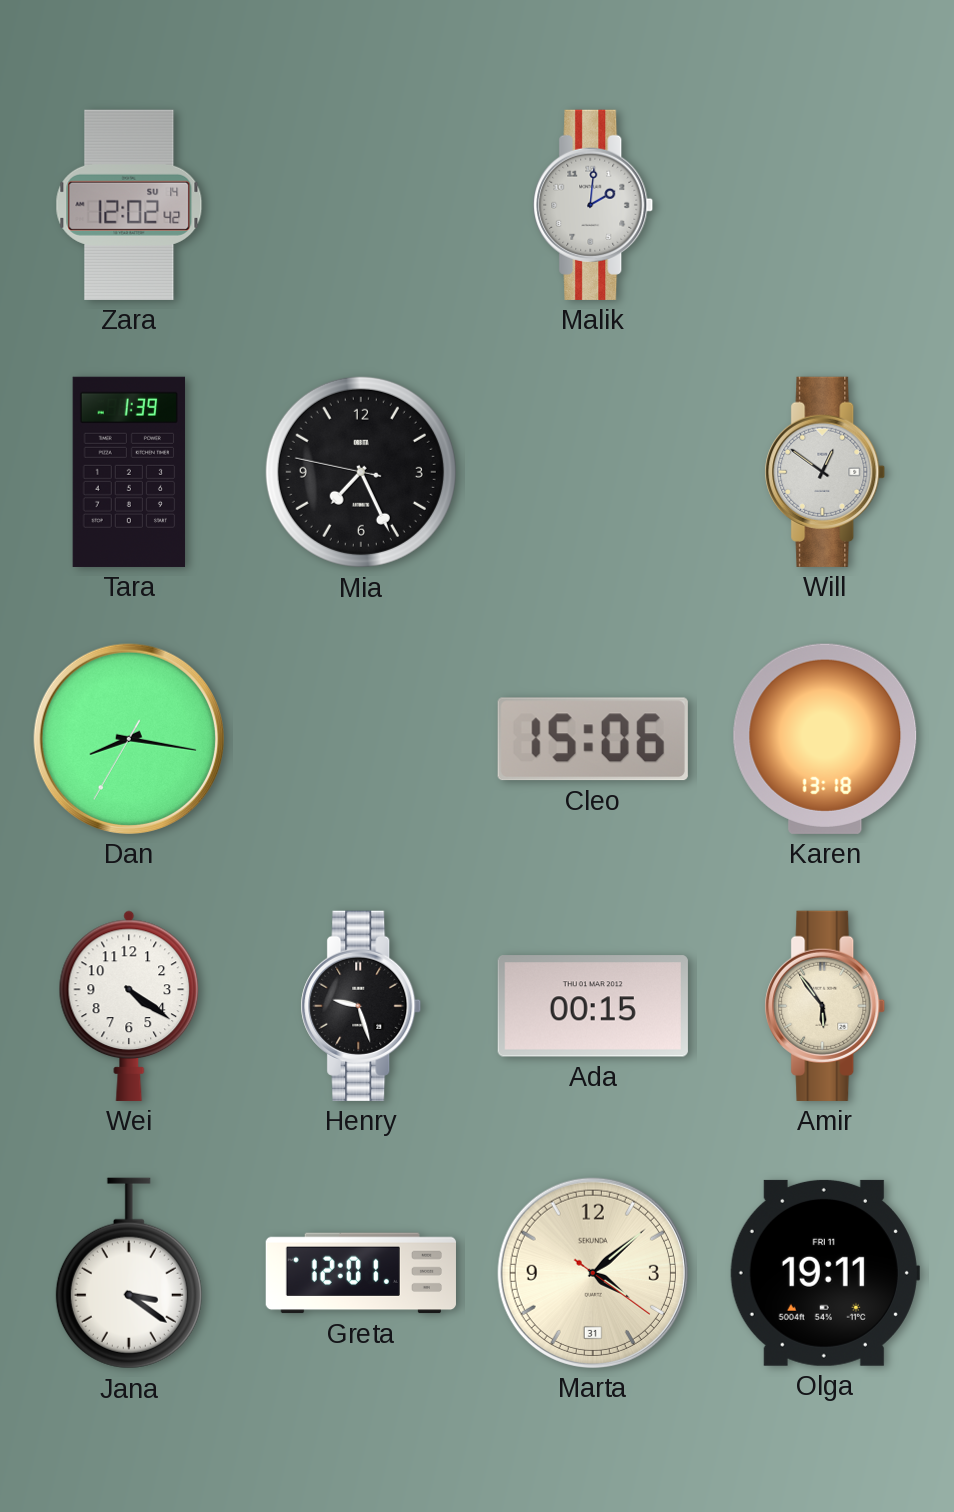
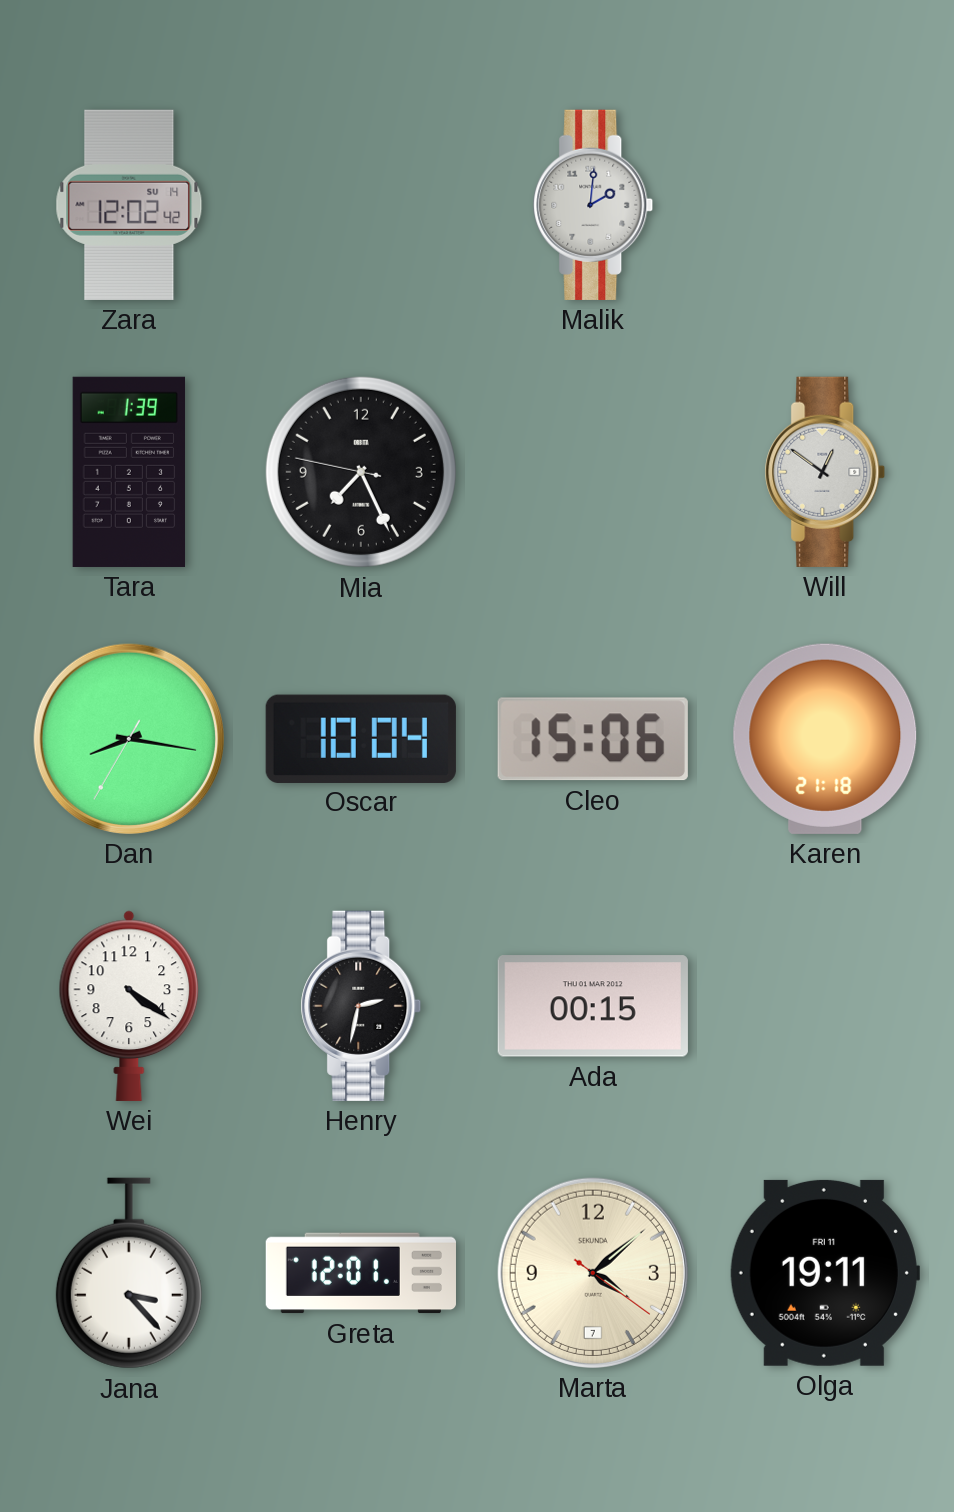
Oscar: none -> 10:04 (361, 738)
Karen: 13:18 -> 21:18 (825, 739)
Henry: 9:27 -> 2:32 (361, 1006)
Amir: 5:54 -> none (825, 1006)
Jana: 3:21 -> 3:23 (129, 1273)
Marta date: 31 -> 7 (593, 1273)
